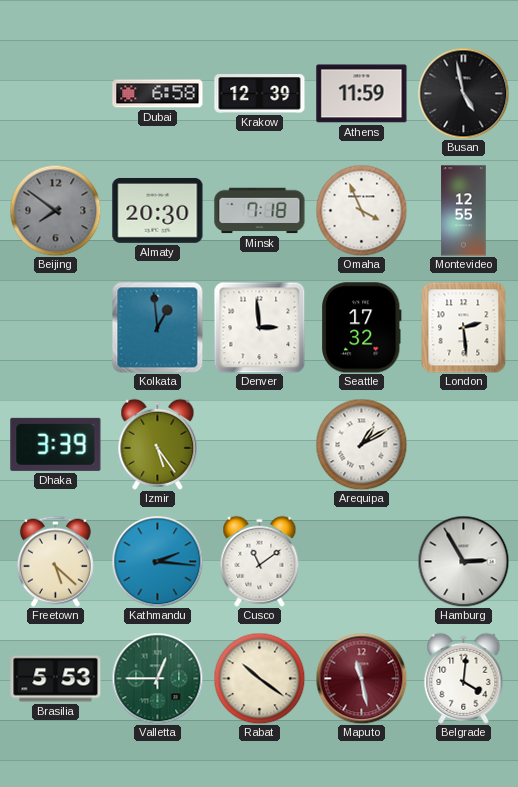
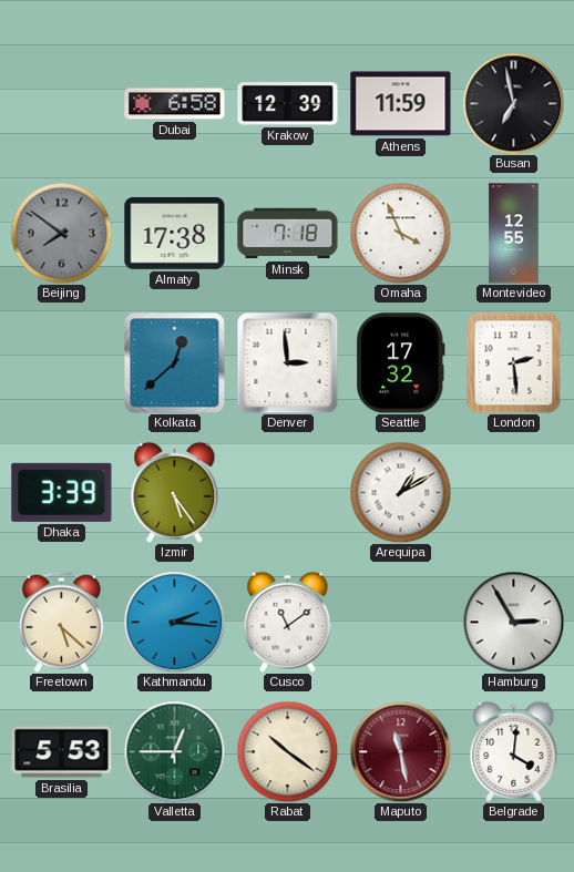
Busan: 4:58 -> 6:58 (513, 103)
Almaty: 20:30 -> 17:38 (175, 233)
Kolkata: 12:59 -> 12:38 (174, 362)
